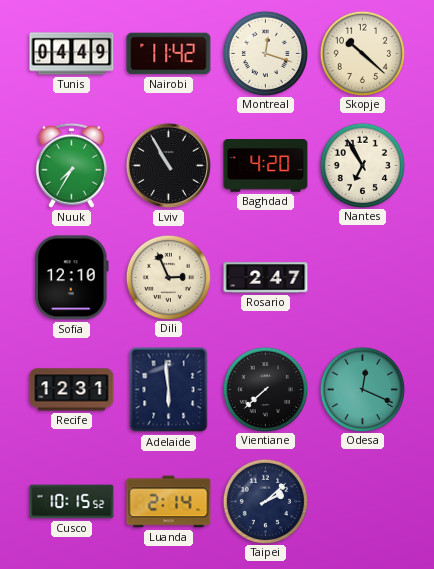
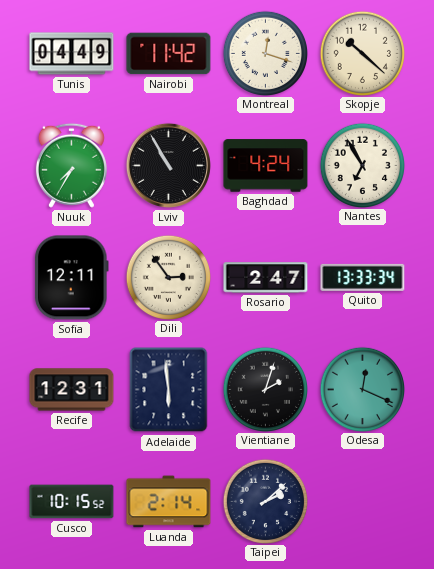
Baghdad: 4:20 -> 4:24 (266, 166)
Sofia: 12:10 -> 12:11 (72, 278)
Dili: 2:56 -> 2:54 (168, 277)
Quito: none -> 13:33 (363, 277)
Vientiane: 7:38 -> 2:03 (265, 389)
